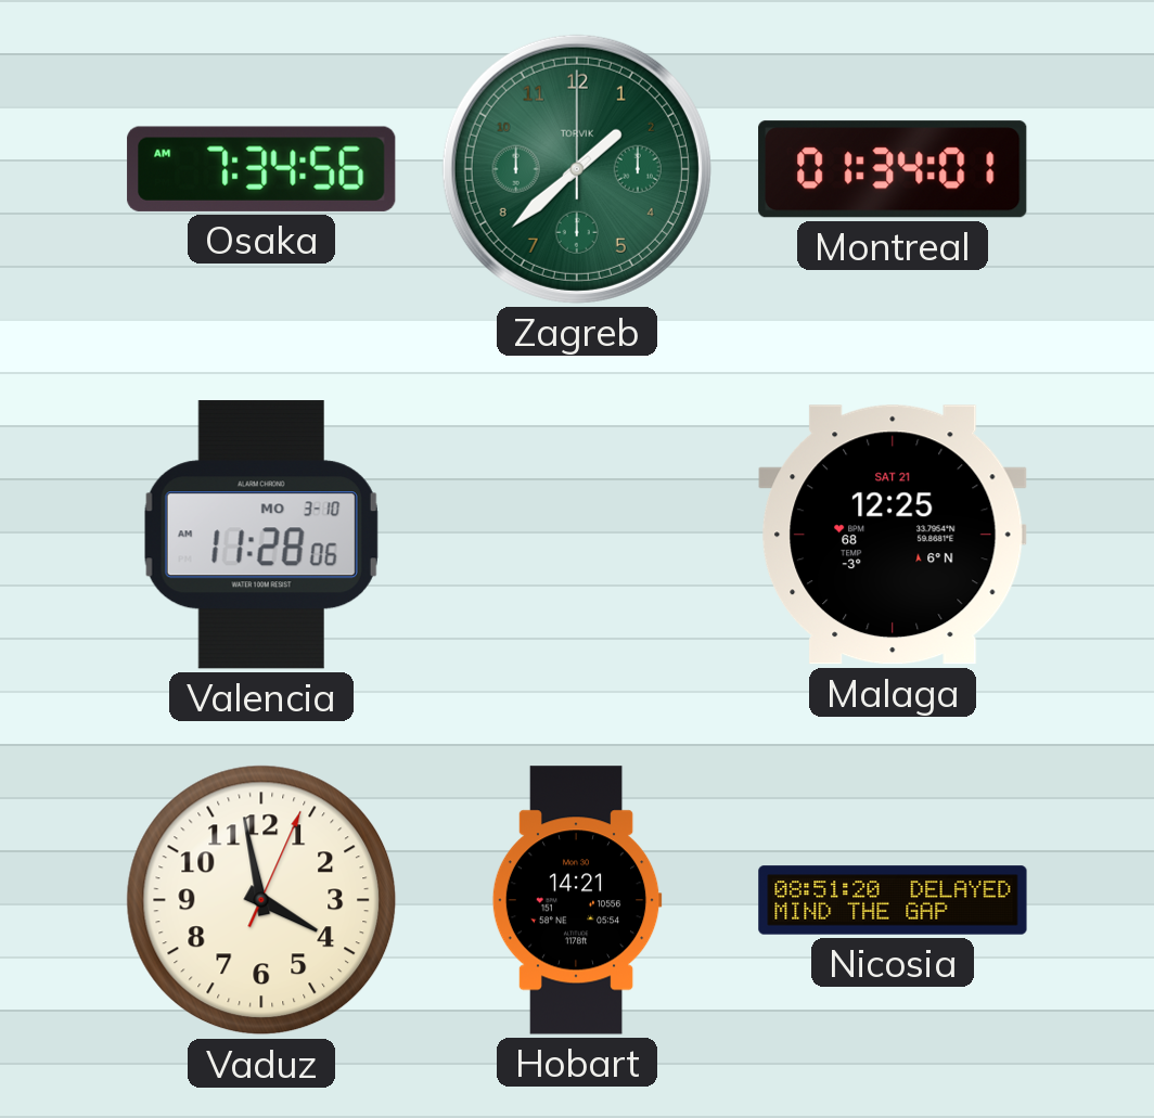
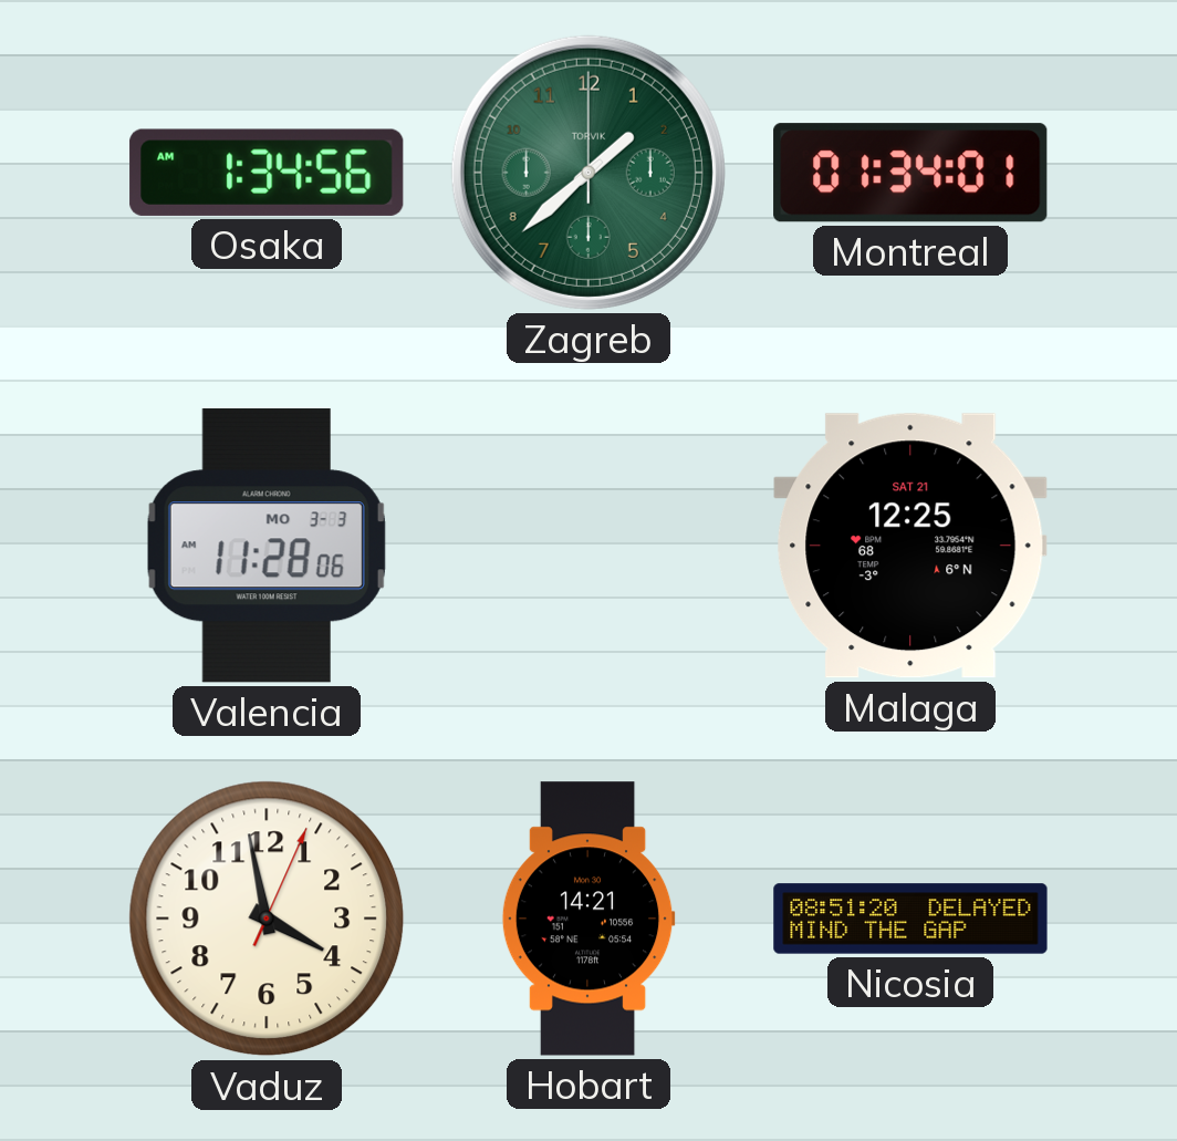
Osaka: 7:34 -> 1:34 (267, 173)
Valencia date: MO 3-10 -> MO 3-3 (267, 546)
